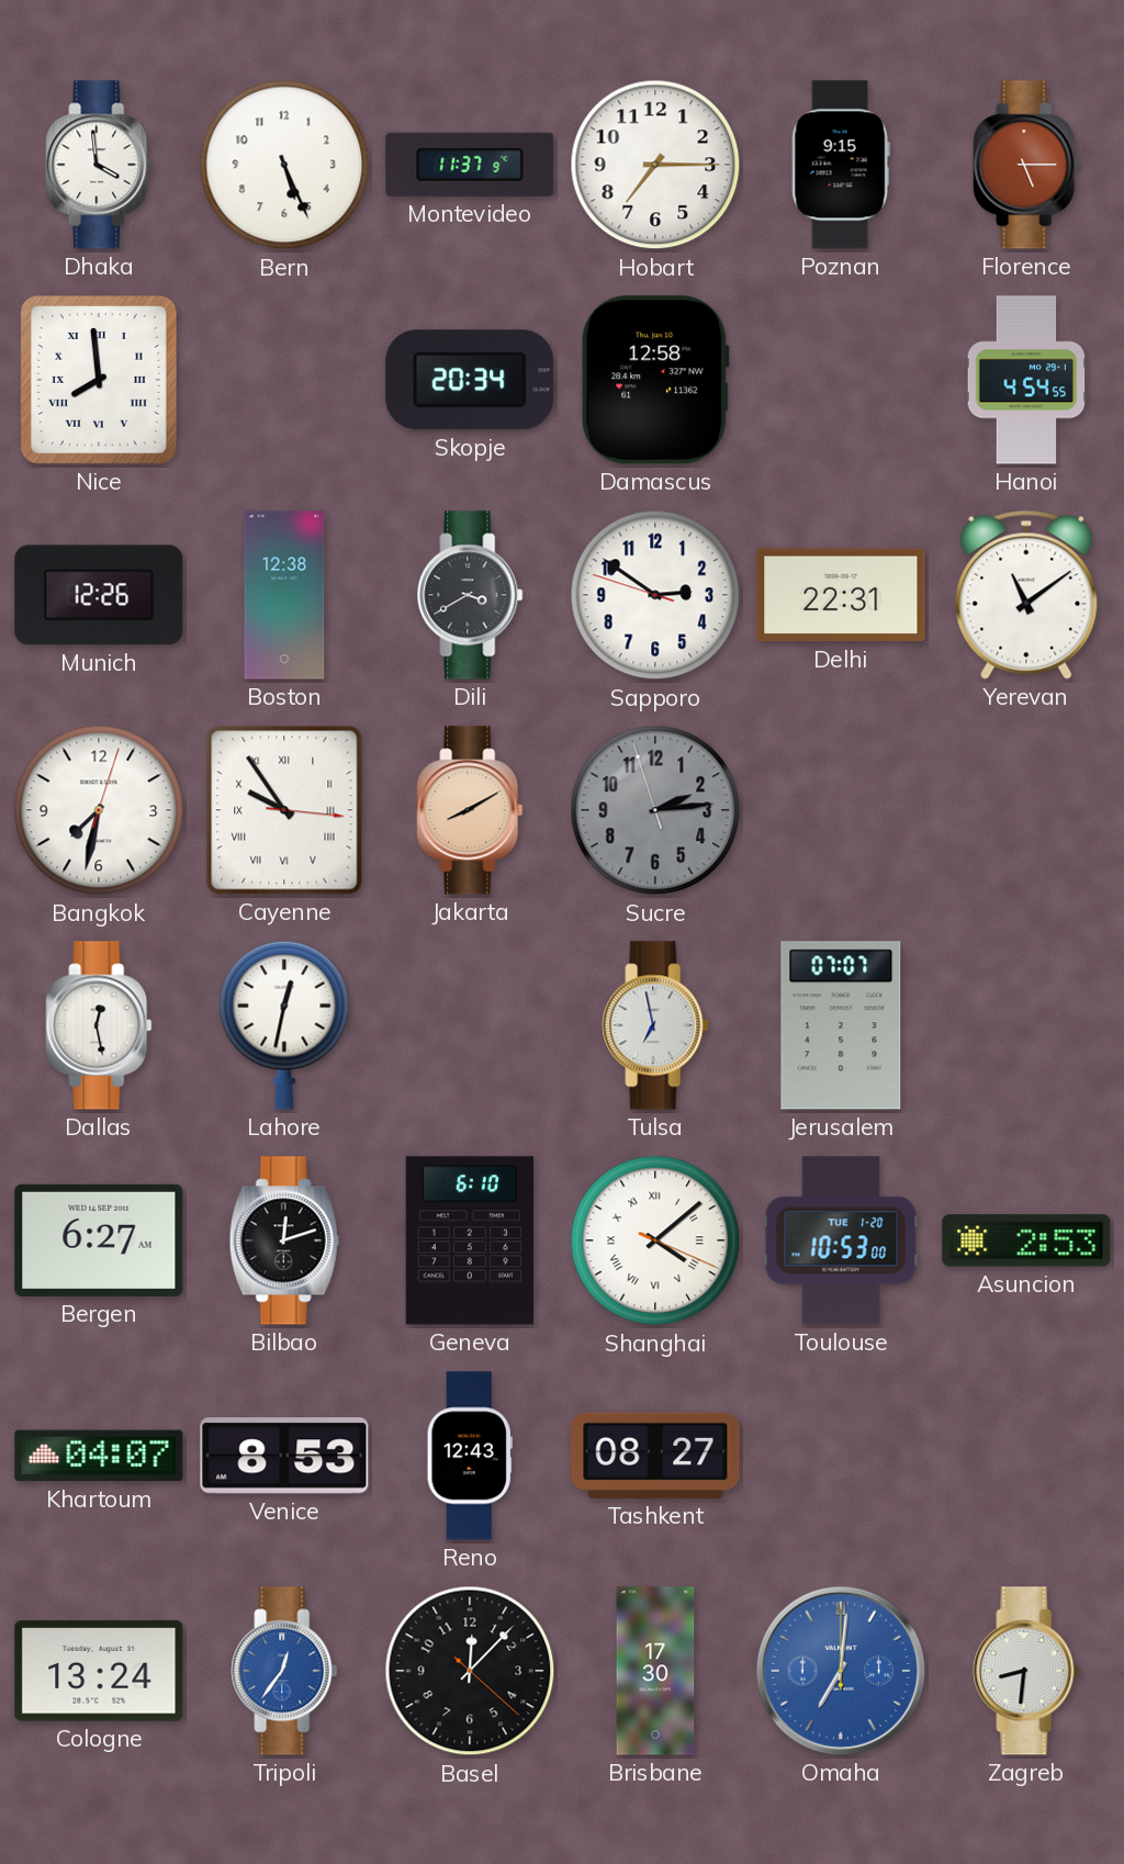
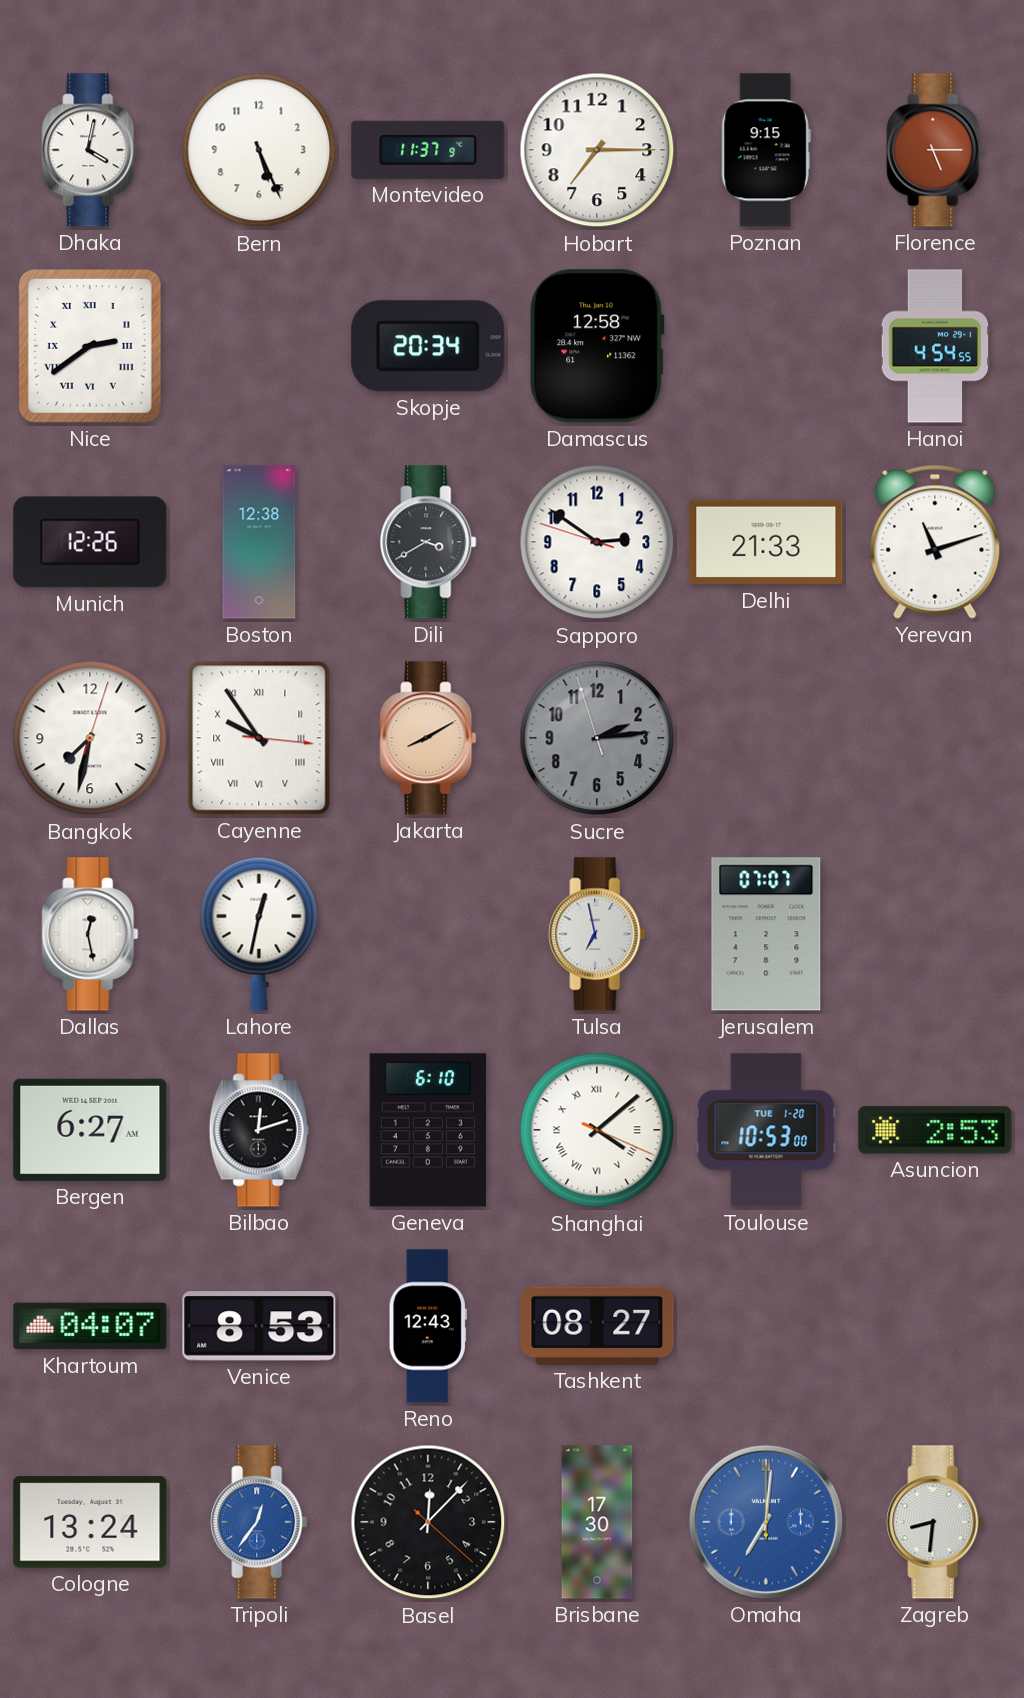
Dhaka: 3:59 -> 4:02 (90, 150)
Nice: 7:59 -> 2:39 (90, 347)
Delhi: 22:31 -> 21:33 (766, 542)
Yerevan: 11:09 -> 11:12 (935, 542)
